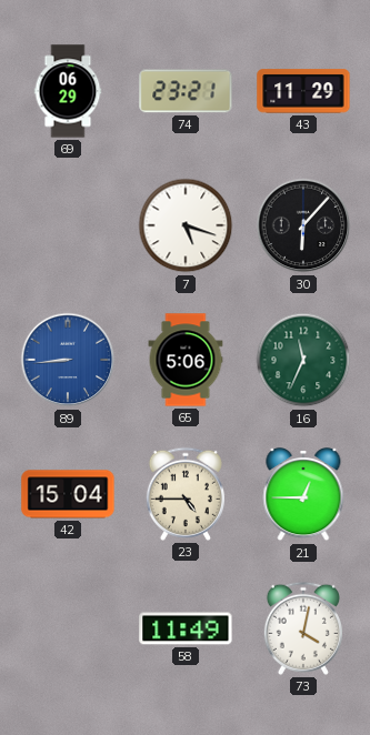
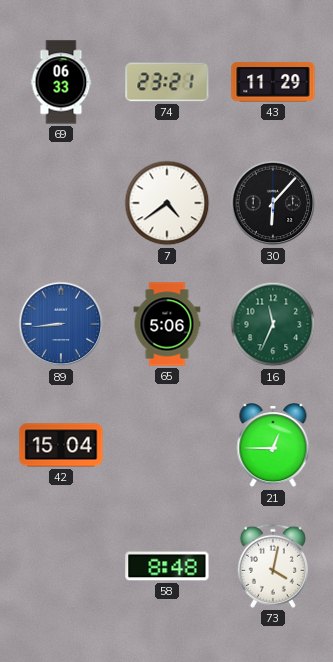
69: 06:29 -> 06:33 (61, 82)
7: 5:18 -> 4:39 (167, 203)
23: 4:45 -> none (186, 494)
58: 11:49 -> 8:48 (167, 566)
